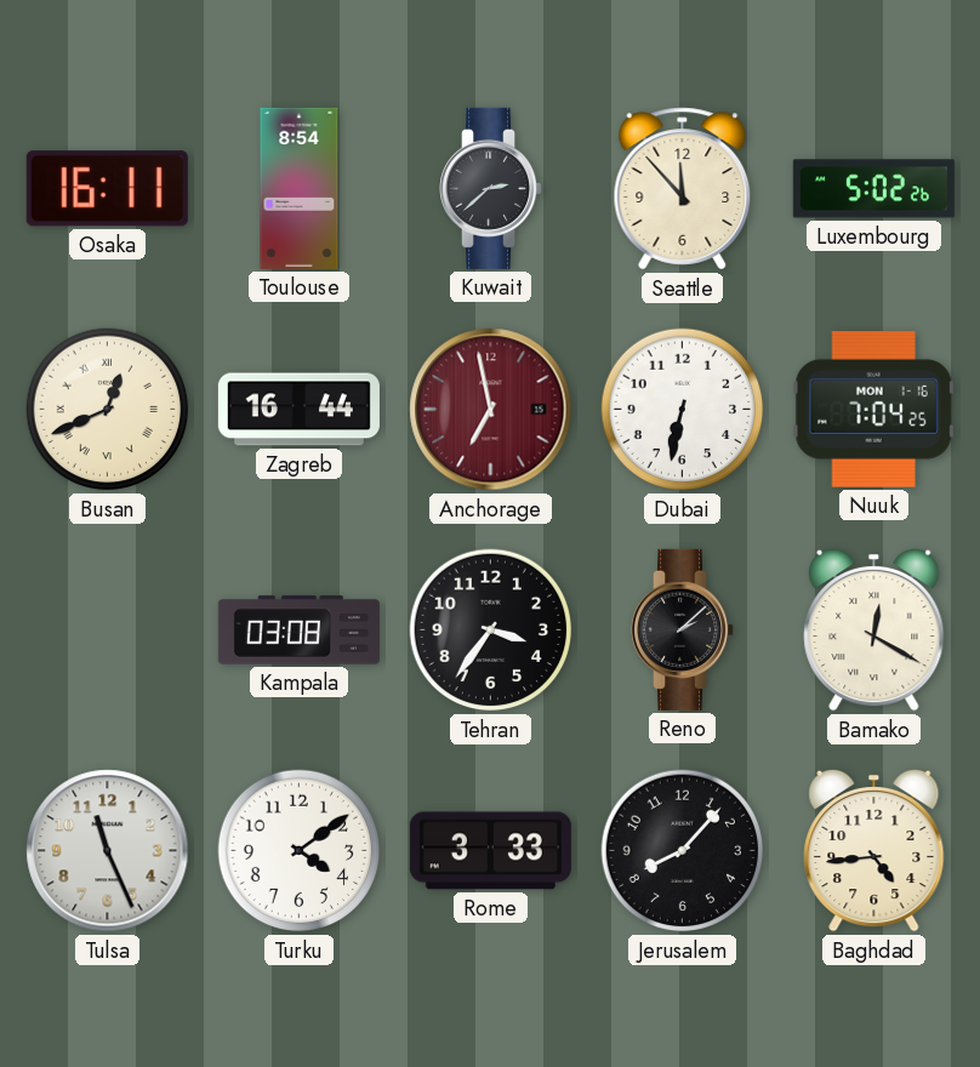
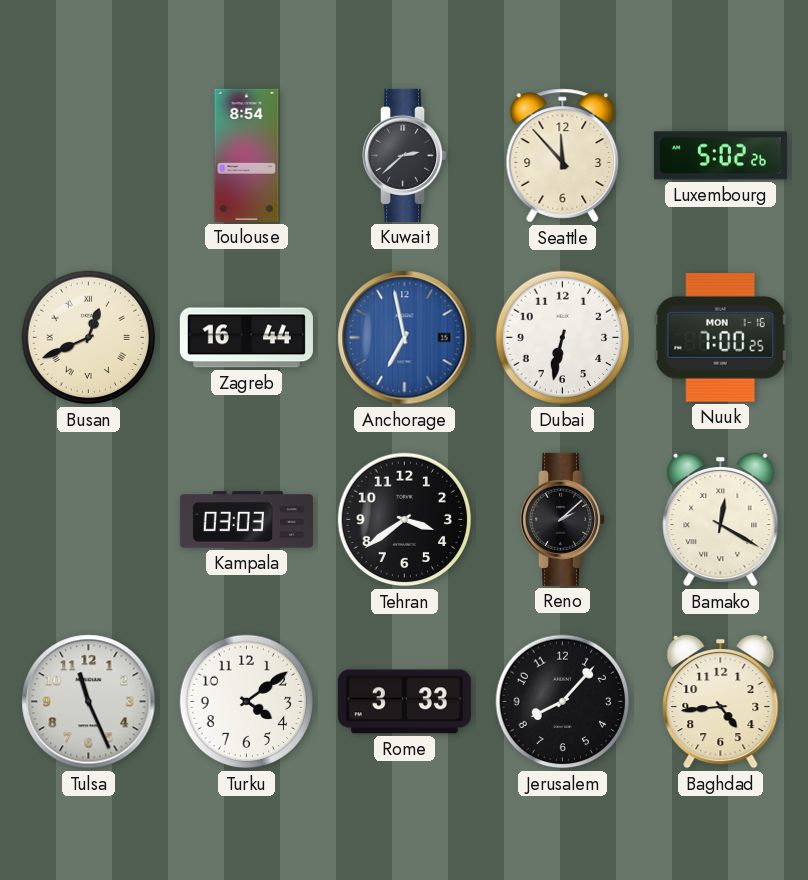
Osaka: 16:11 -> none (107, 189)
Anchorage dial: burgundy -> blue (405, 338)
Nuuk: 7:04 -> 7:00 (720, 338)
Kampala: 03:08 -> 03:03 (246, 520)
Tehran: 3:36 -> 3:39 (405, 520)
